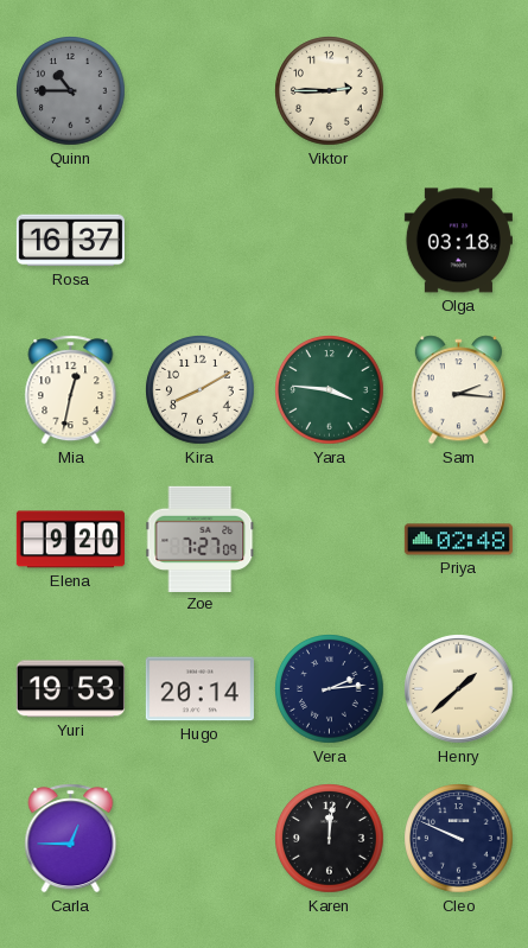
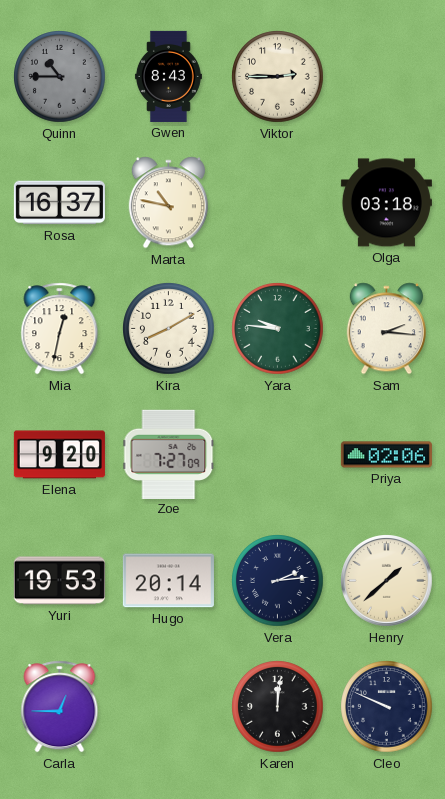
Gwen: none -> 8:43 (168, 76)
Marta: none -> 10:47 (168, 203)
Yara: 3:46 -> 9:46 (278, 329)
Priya: 02:48 -> 02:06 (386, 455)
